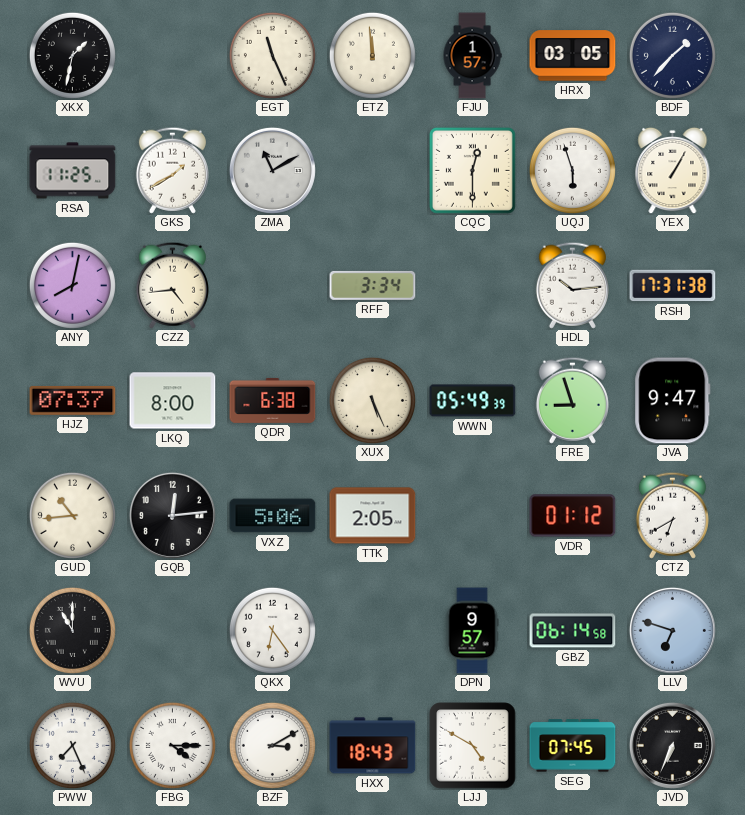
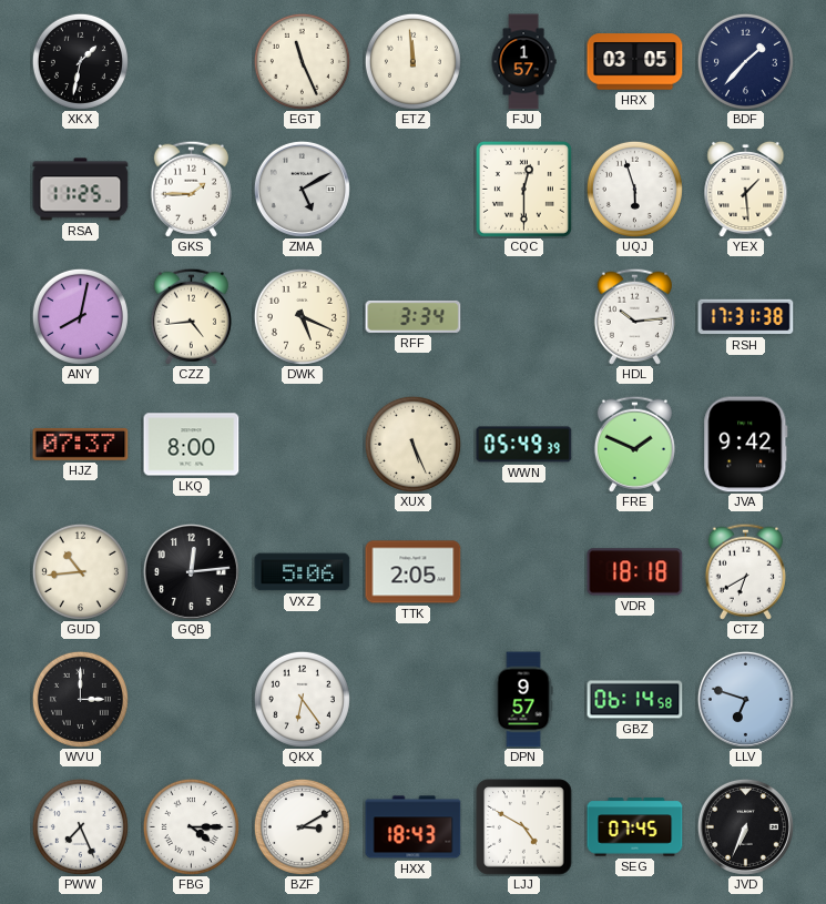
GKS: 1:40 -> 1:45 (191, 189)
ZMA: 11:10 -> 5:10 (302, 189)
YEX: 1:05 -> 1:29 (746, 189)
DWK: none -> 5:19 (302, 316)
QDR: 6:38 -> none (273, 400)
FRE: 8:57 -> 1:49 (634, 444)
JVA: 9:47 -> 9:42 (746, 445)
VDR: 01:12 -> 18:18 (635, 572)
WVU: 11:00 -> 3:00 (80, 699)
